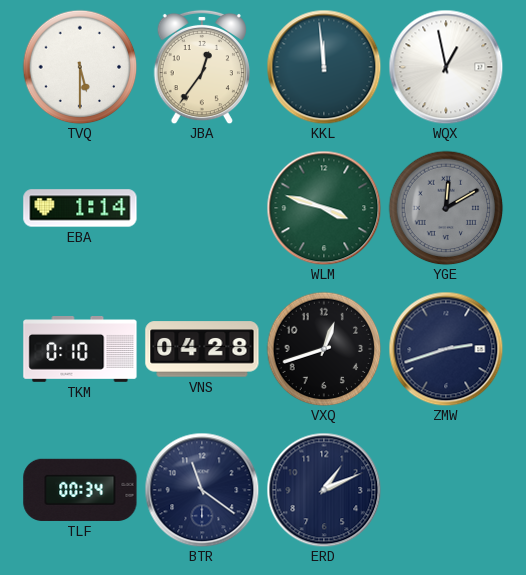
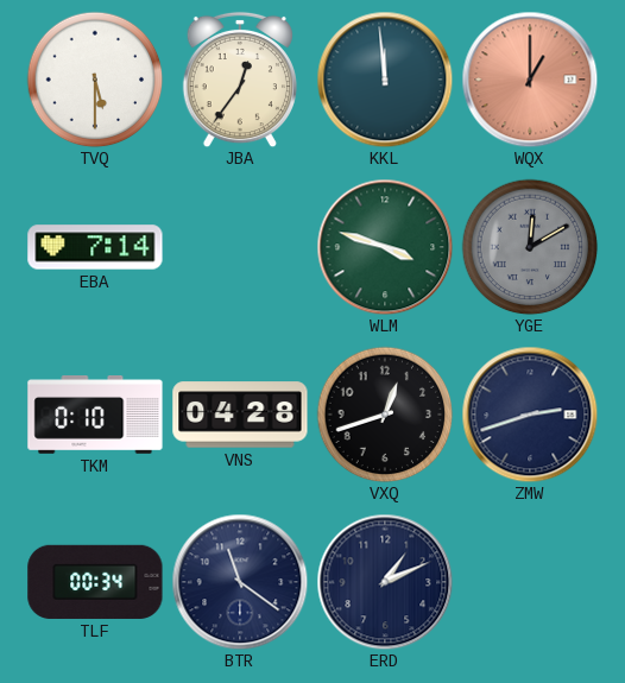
WQX: 12:58 -> 1:00 (530, 80)
WQX dial: white -> salmon (530, 80)
EBA: 1:14 -> 7:14 (95, 247)
